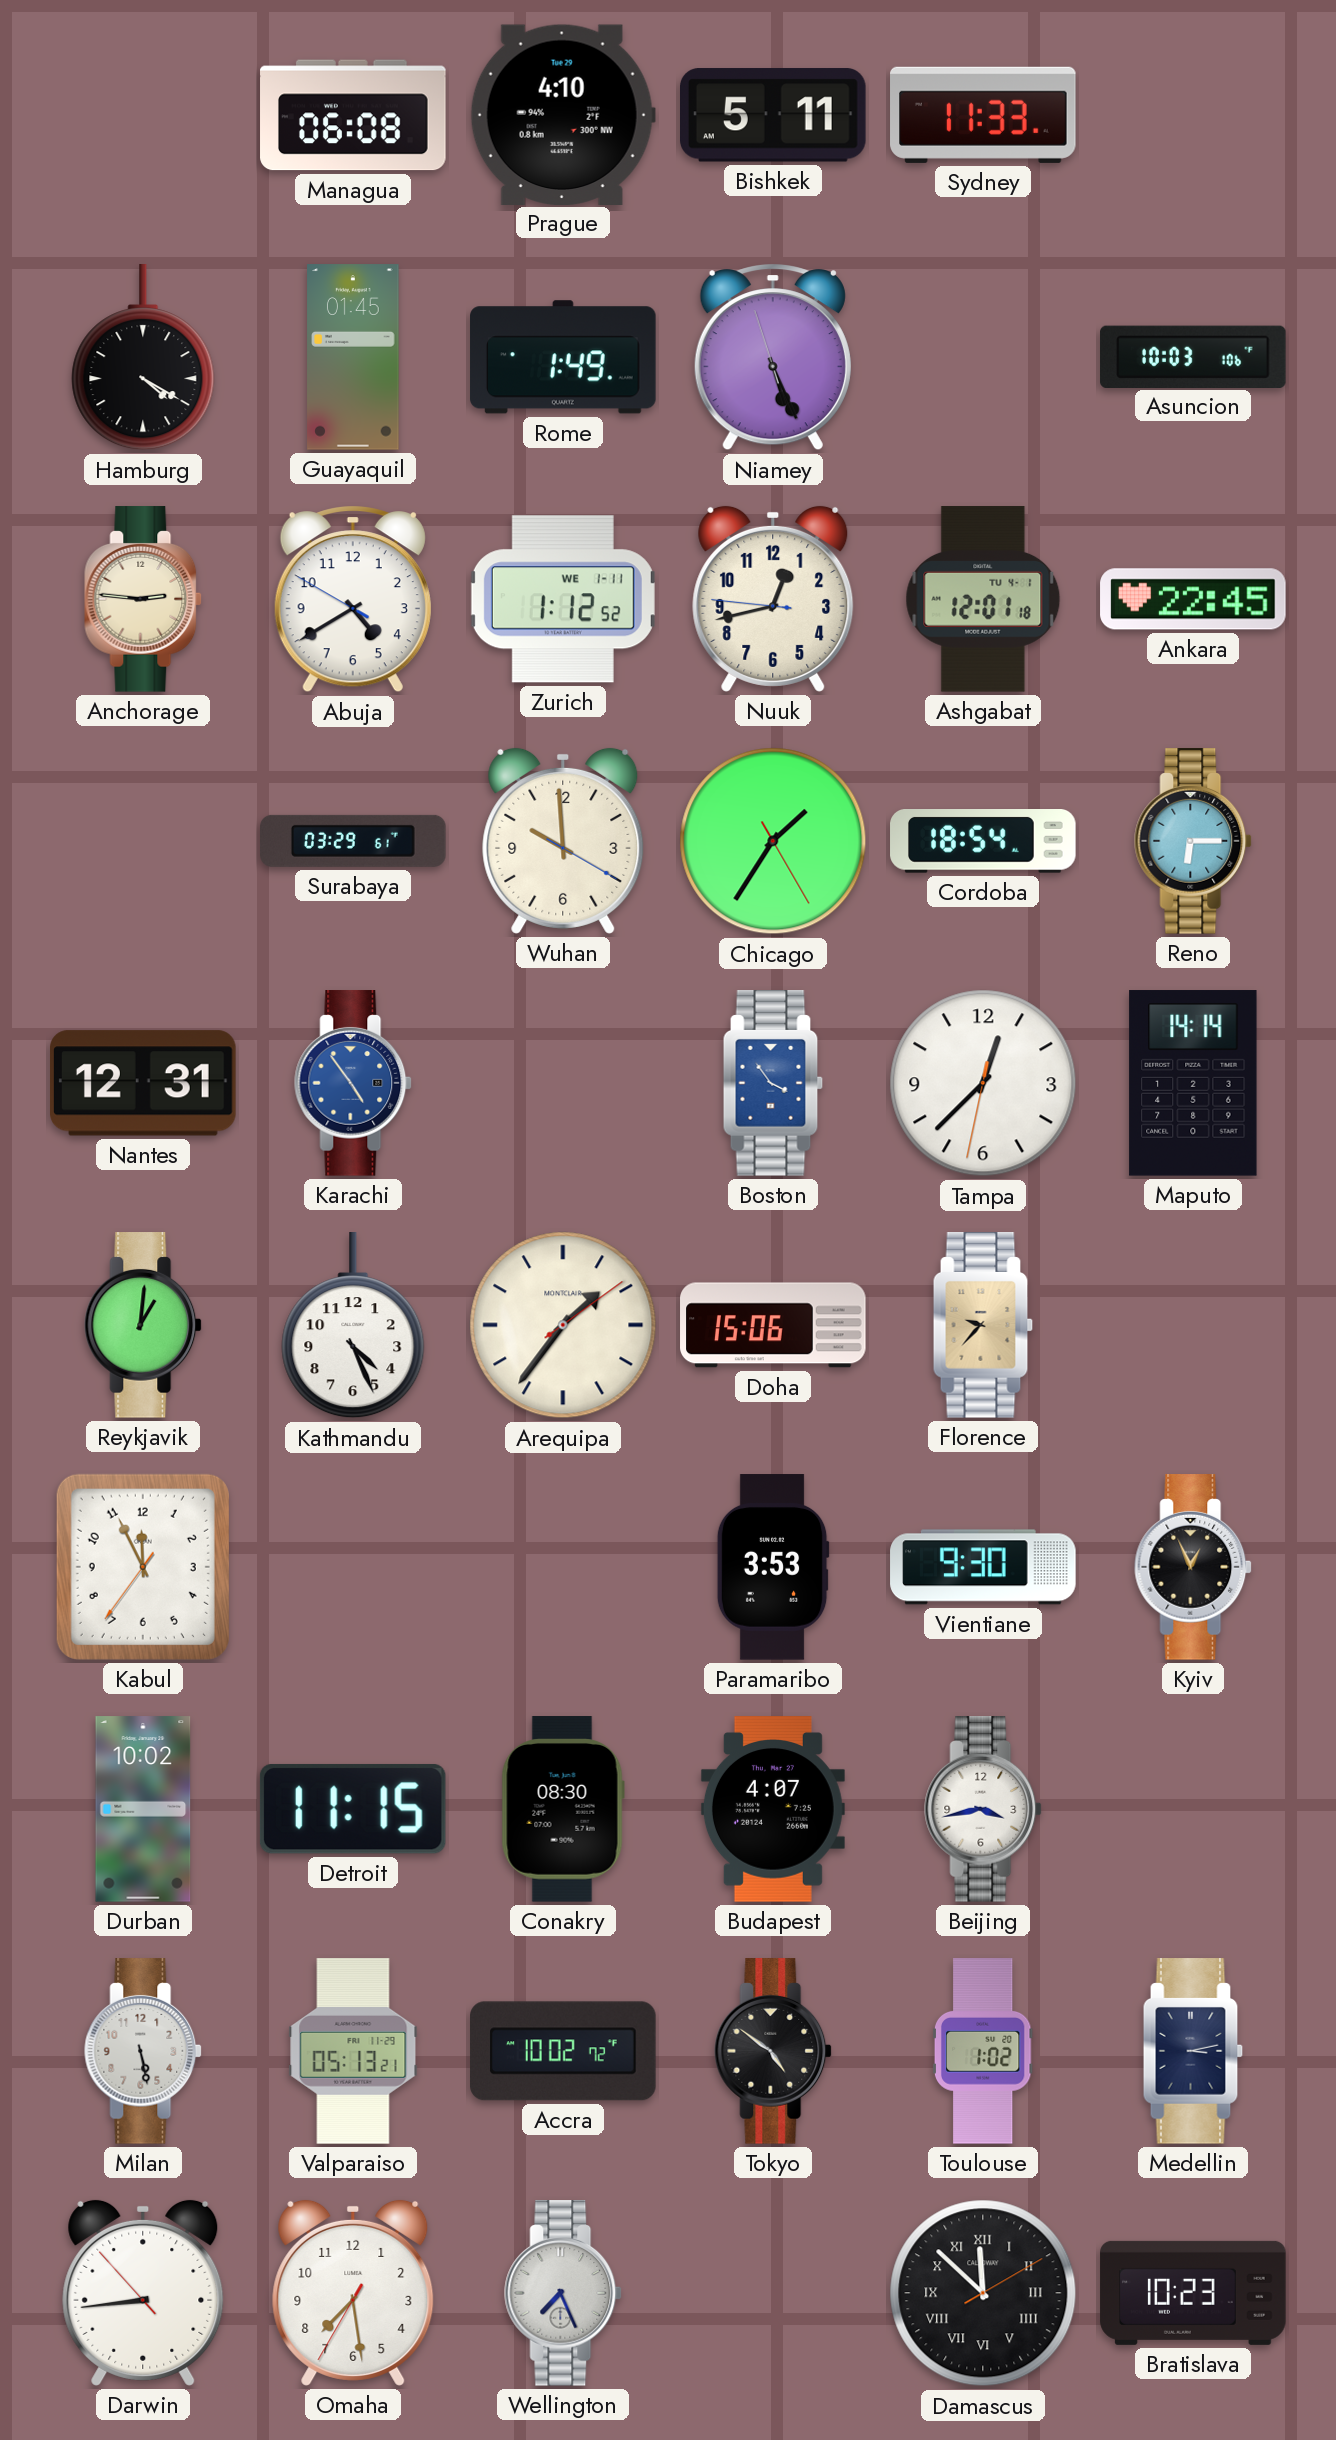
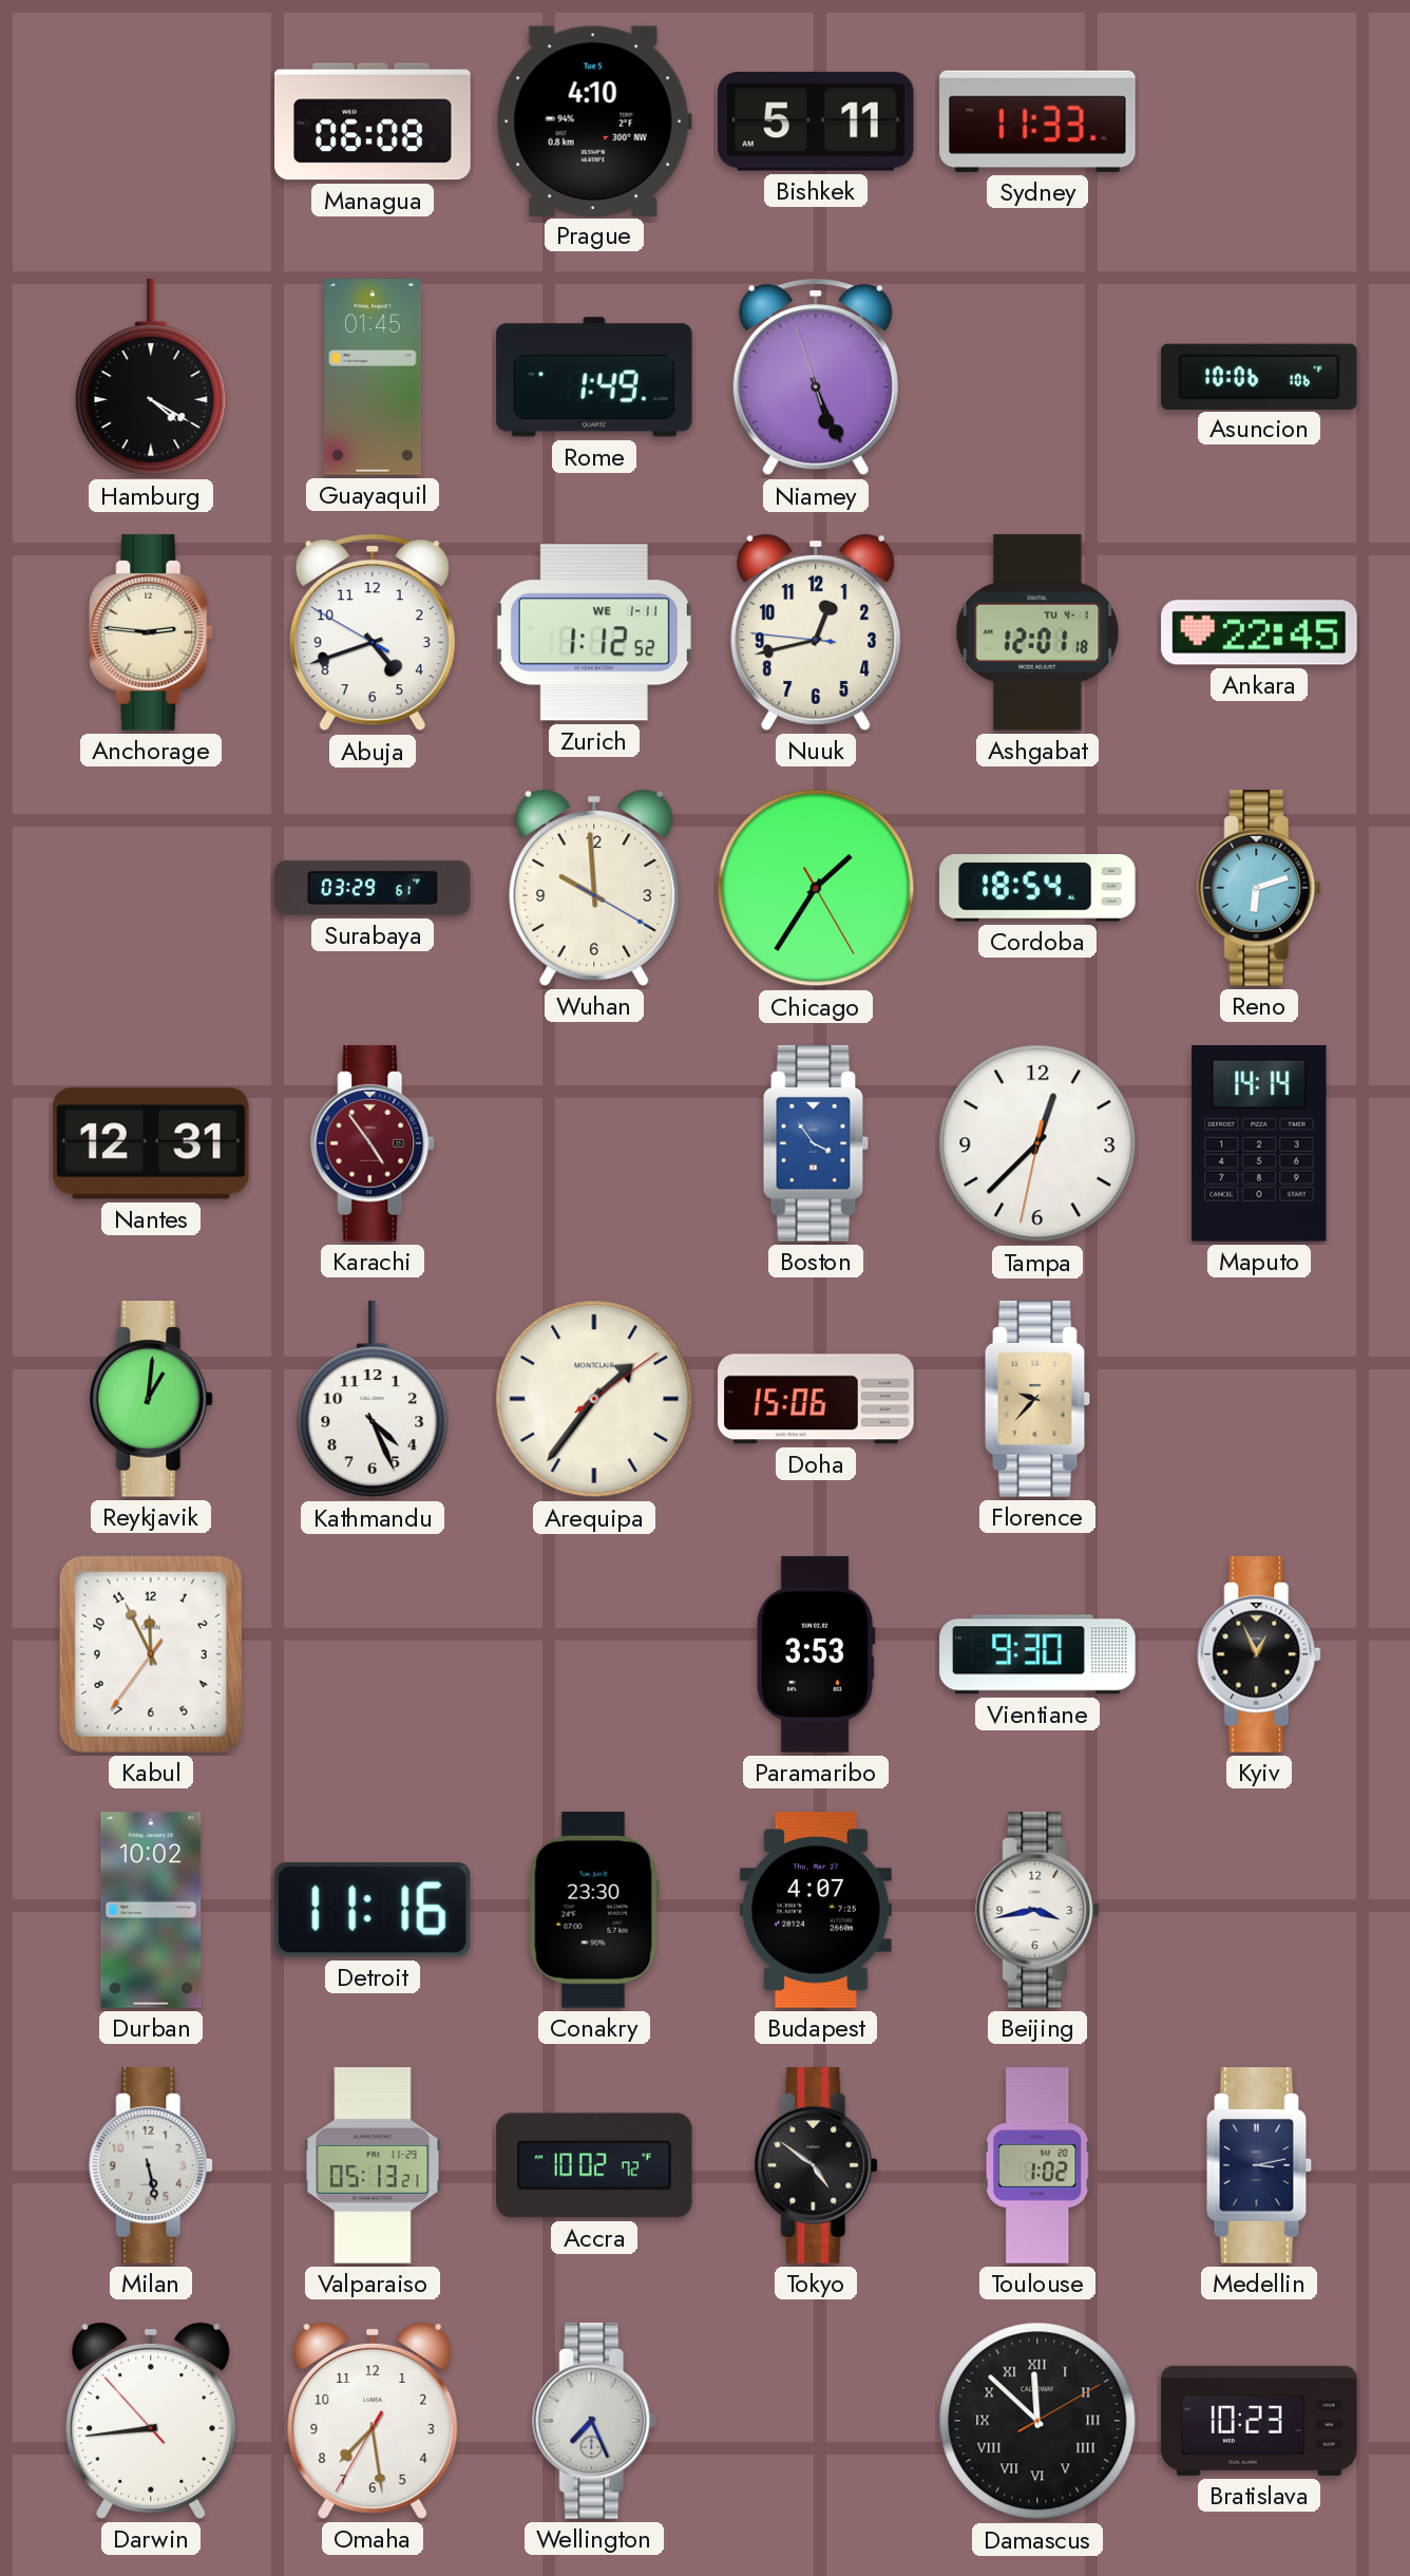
Prague date: Tue 29 -> Tue 5 (594, 120)
Asuncion: 10:03 -> 10:06 (1259, 376)
Abuja: 4:39 -> 4:41 (373, 632)
Reno: 6:15 -> 6:12 (1260, 888)
Karachi dial: blue -> burgundy (374, 1143)
Detroit: 11:15 -> 11:16 (373, 1910)
Conakry: 08:30 -> 23:30 (594, 1910)
